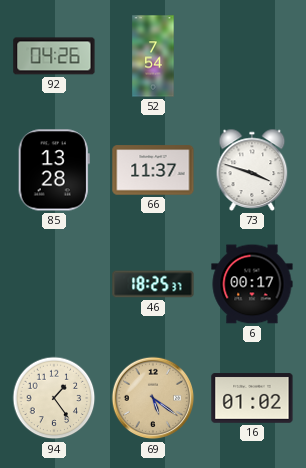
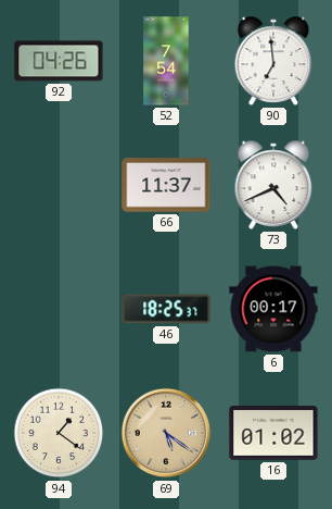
90: none -> 6:59 (273, 61)
85: 13:28 -> none (54, 170)
73: 3:48 -> 4:41 (273, 185)
94: 1:24 -> 1:21 (59, 433)
